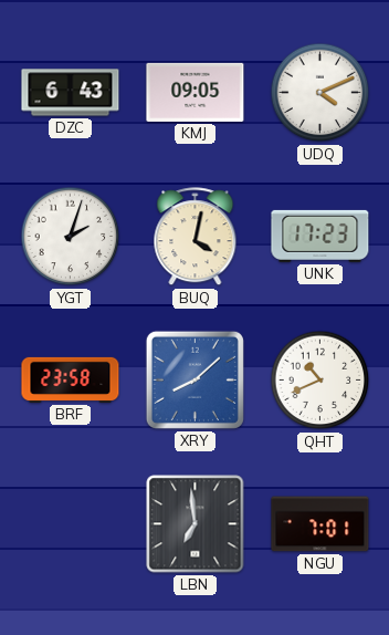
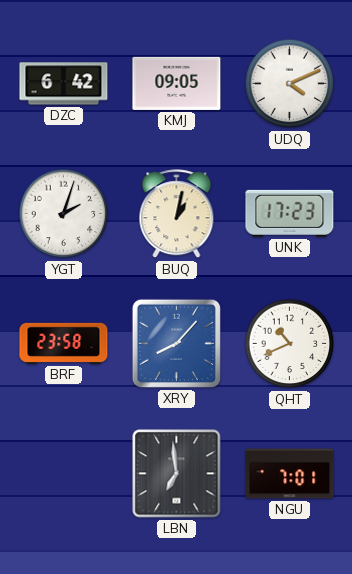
DZC: 6:43 -> 6:42 (64, 84)
BUQ: 4:02 -> 1:02 (177, 214)
XRY: 8:08 -> 8:07 (176, 343)
